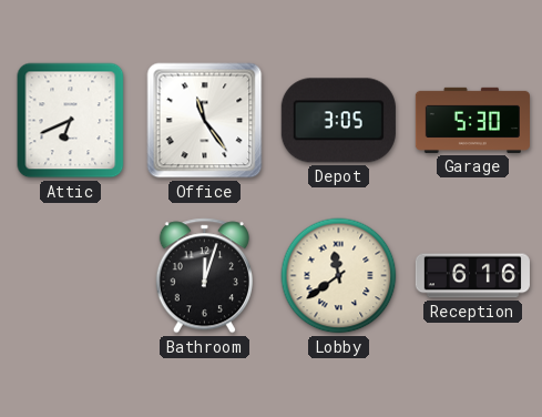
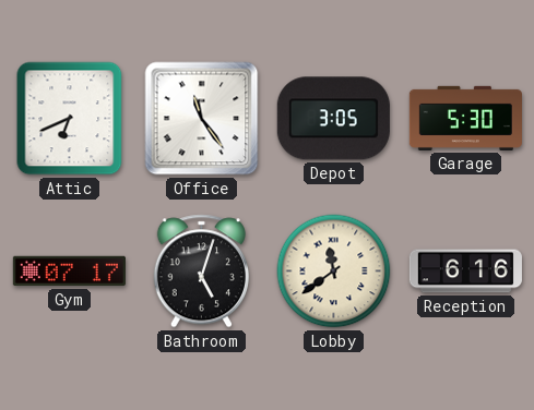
Gym: none -> 07:17 (69, 272)
Bathroom: 12:03 -> 5:03 (201, 272)
